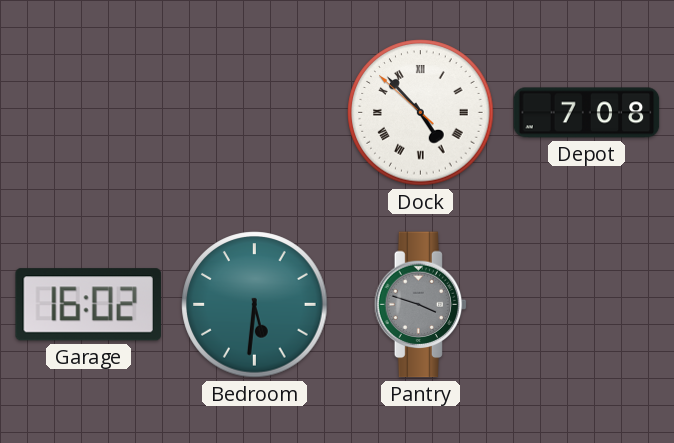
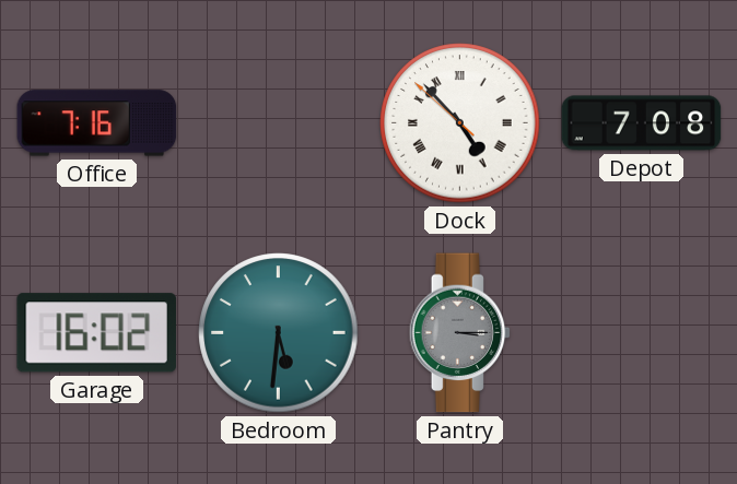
Office: none -> 7:16 (97, 123)
Pantry: 3:48 -> 3:15 (460, 333)
